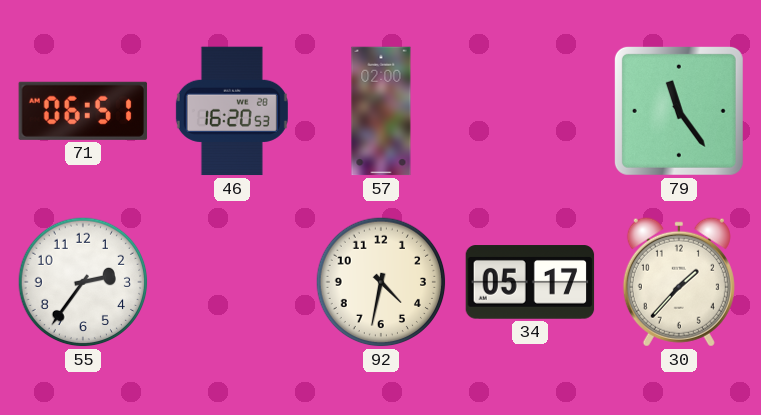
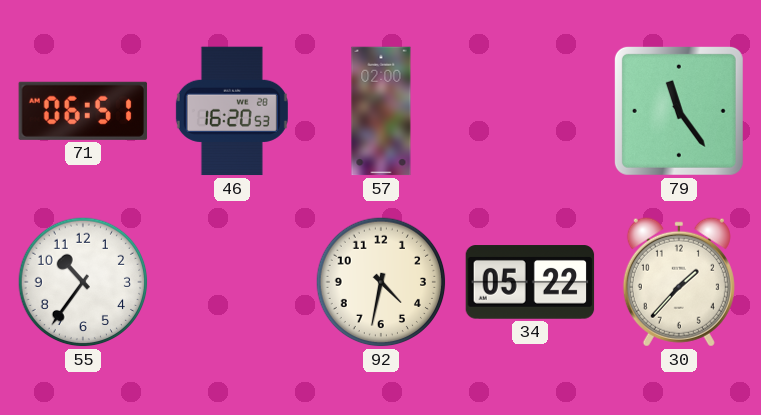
55: 2:36 -> 10:36 (83, 282)
34: 05:17 -> 05:22 (530, 282)
